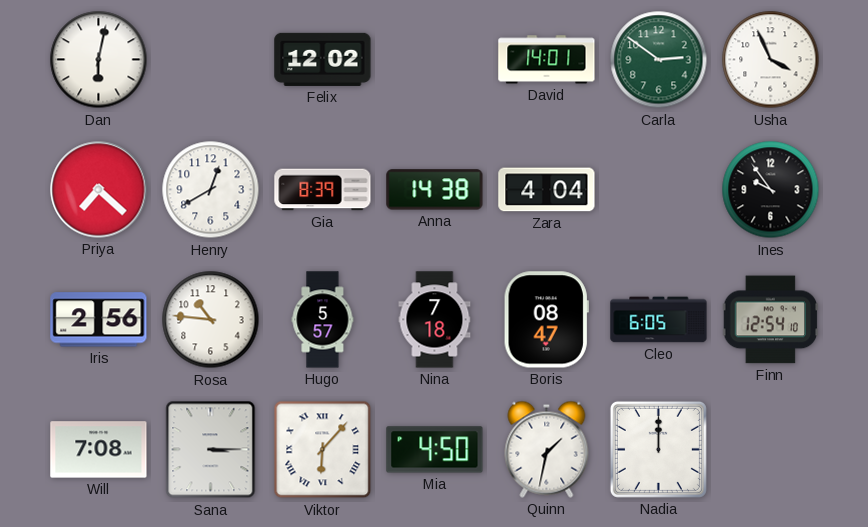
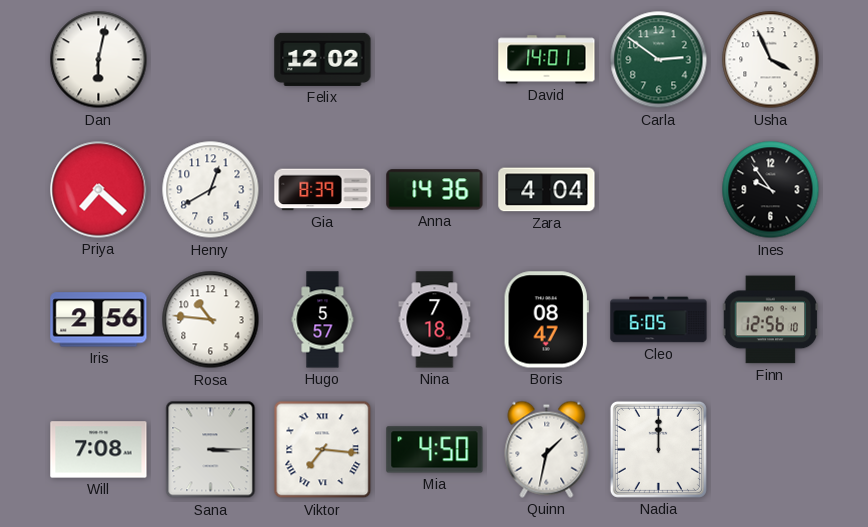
Anna: 14:38 -> 14:36 (435, 190)
Finn: 12:54 -> 12:56 (771, 320)
Viktor: 6:07 -> 7:16 (323, 450)
